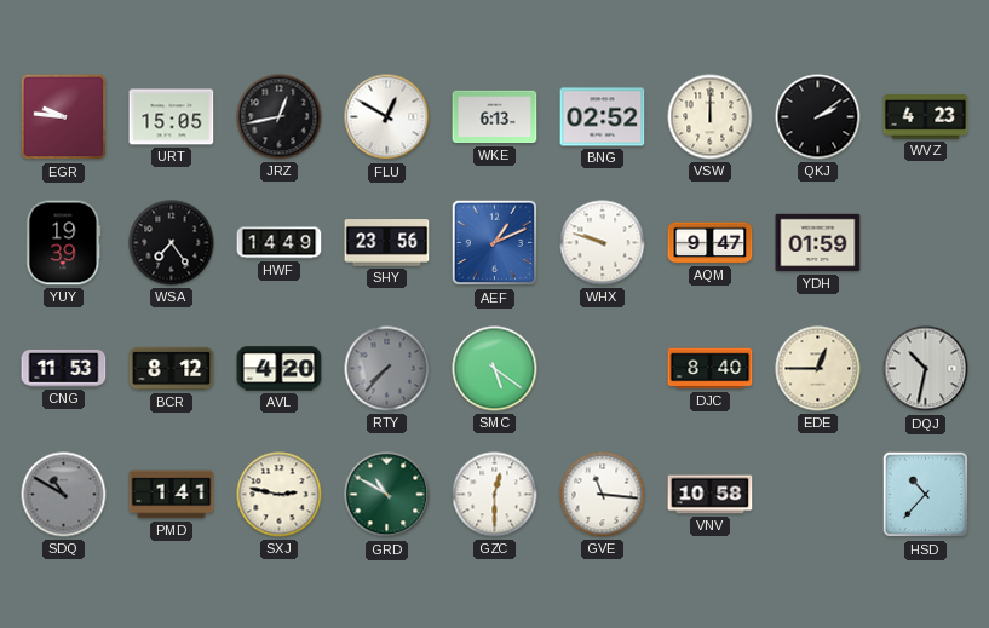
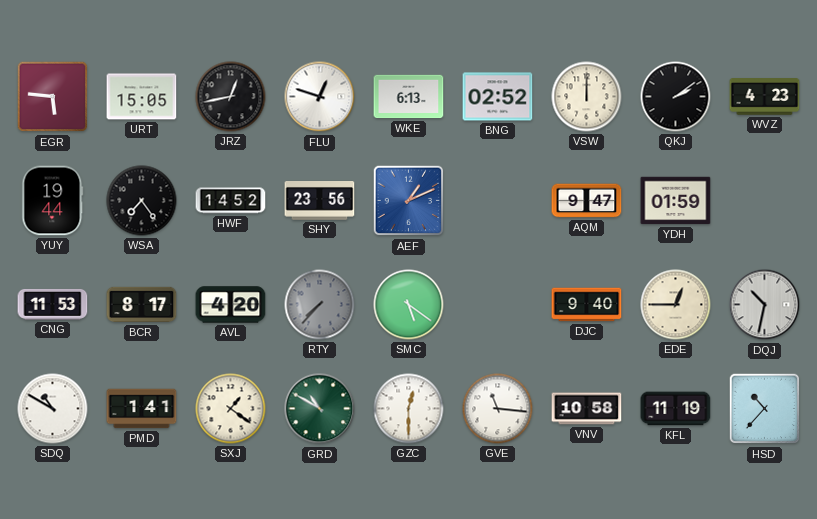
EGR: 9:46 -> 5:46 (53, 97)
FLU: 12:50 -> 12:48 (320, 97)
YUY: 19:39 -> 19:44 (53, 201)
HWF: 14:49 -> 14:52 (231, 201)
WHX: 9:48 -> none (603, 243)
BCR: 8:12 -> 8:17 (142, 305)
DJC: 8:40 -> 9:40 (587, 305)
SDQ dial: grey -> white (53, 409)
SXJ: 2:47 -> 1:21 (231, 409)
KFL: none -> 11:19 (676, 409)
